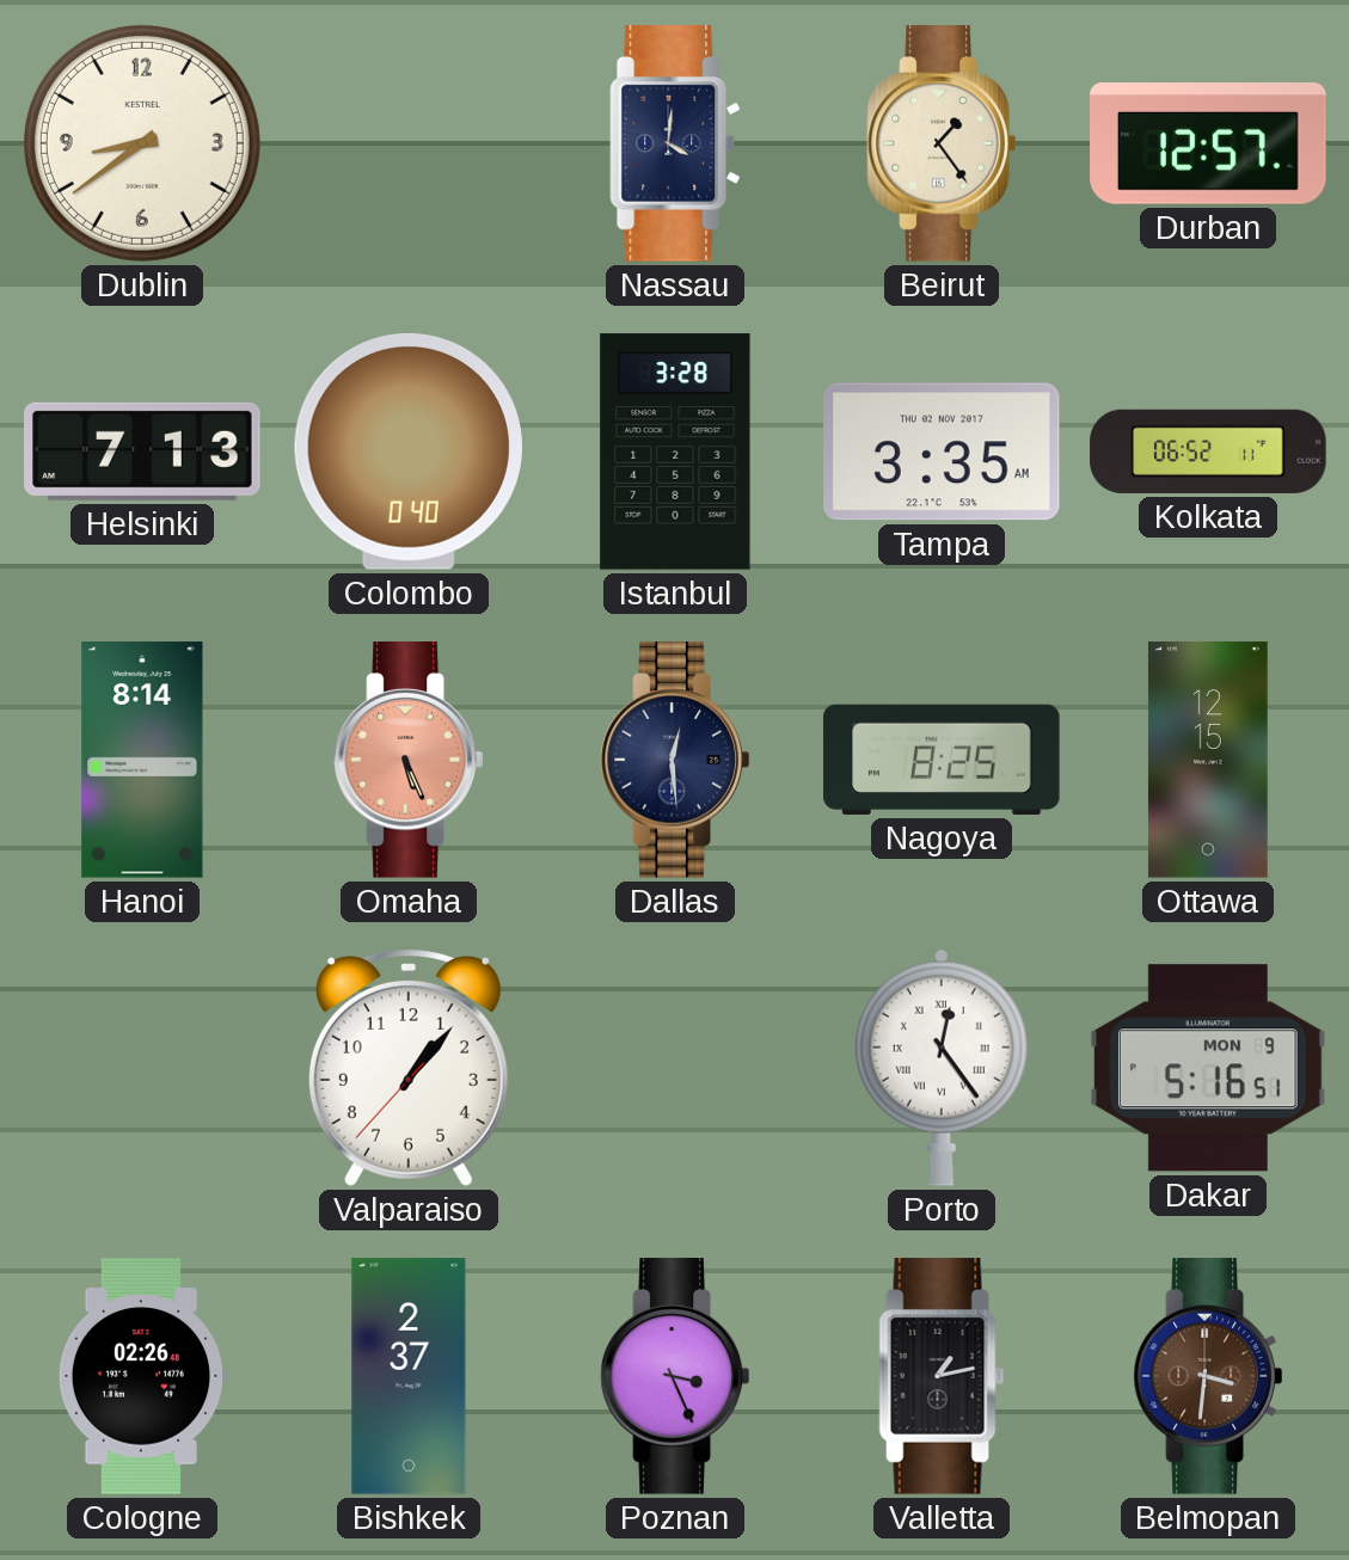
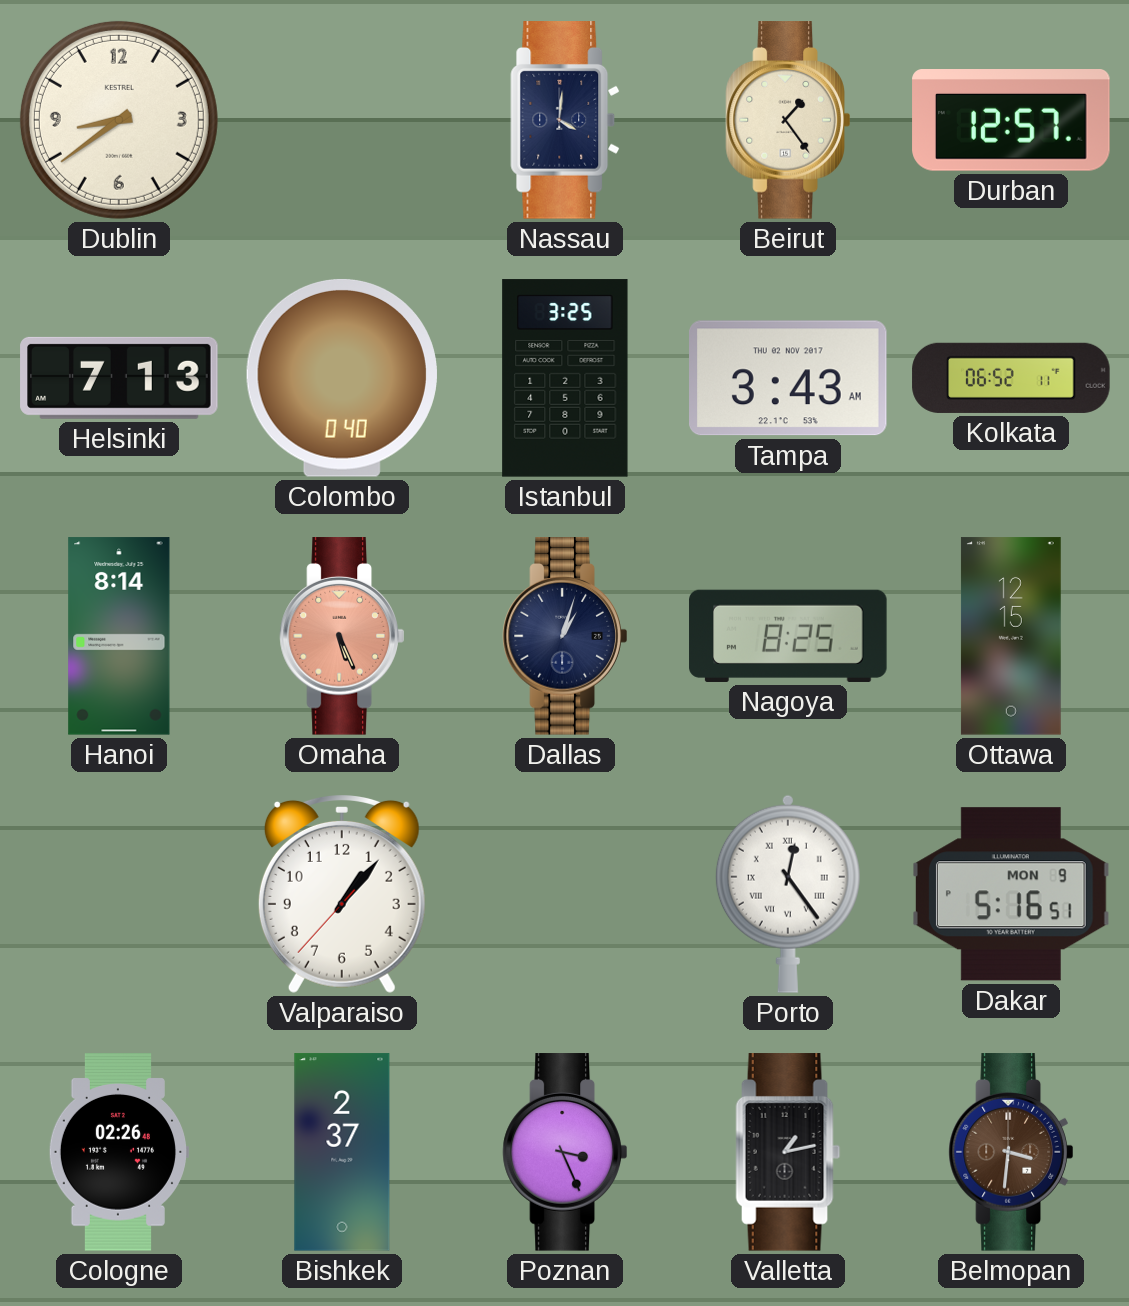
Istanbul: 3:28 -> 3:25 (565, 378)
Tampa: 3:35 -> 3:43 (789, 378)
Dallas: 12:29 -> 1:03 (565, 636)
